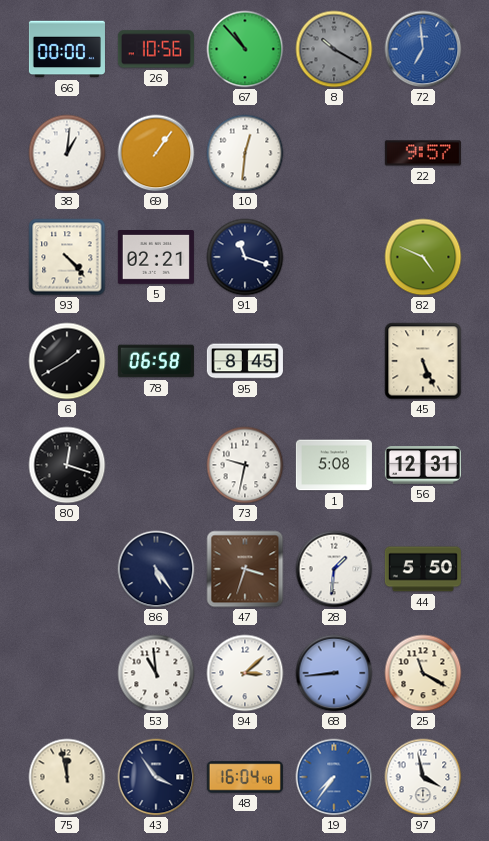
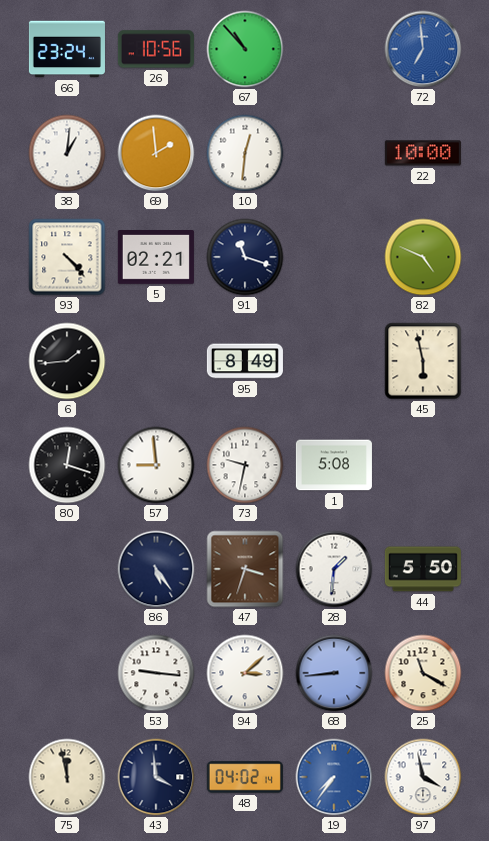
66: 00:00 -> 23:24 (67, 49)
8: 10:20 -> none (334, 49)
69: 1:06 -> 1:59 (156, 153)
22: 9:57 -> 10:00 (423, 153)
6: 1:40 -> 1:44 (67, 361)
78: 06:58 -> none (156, 361)
95: 8:45 -> 8:49 (245, 361)
45: 5:26 -> 5:58 (423, 361)
57: none -> 8:59 (156, 465)
56: 12:31 -> none (423, 465)
53: 10:59 -> 9:16 (156, 673)
43: 3:54 -> 3:59 (156, 777)
48: 16:04 -> 04:02 (245, 777)
